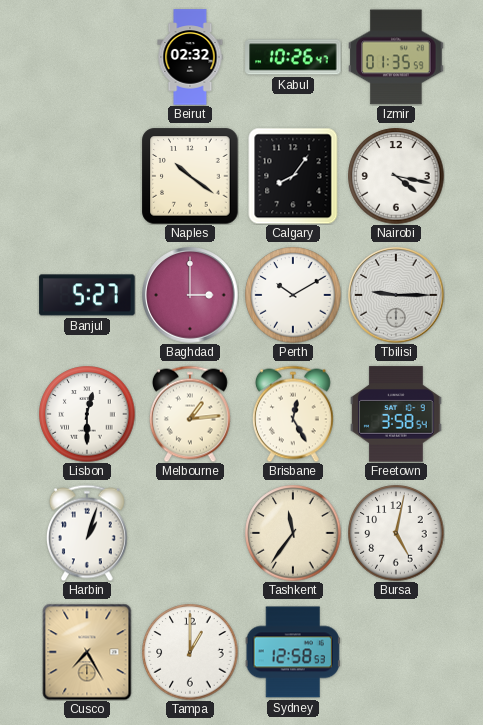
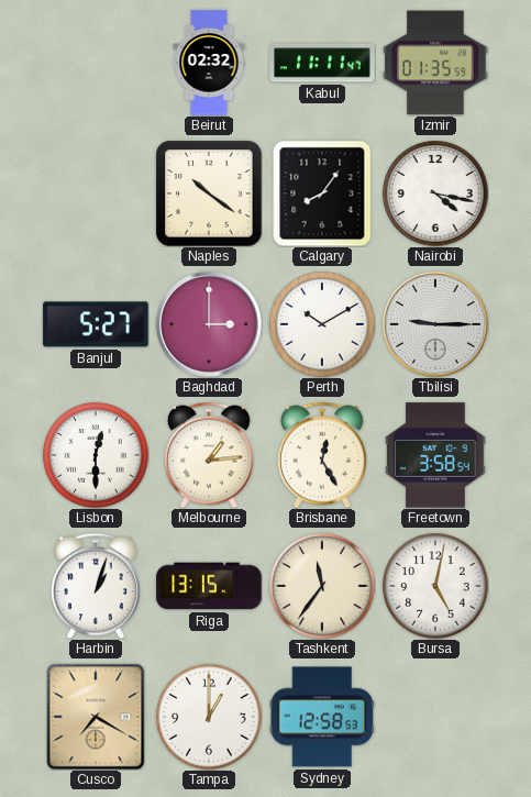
Kabul: 10:26 -> 11:11 (322, 63)
Riga: none -> 13:15 (209, 586)
Cusco: 7:25 -> 7:20 (96, 717)
